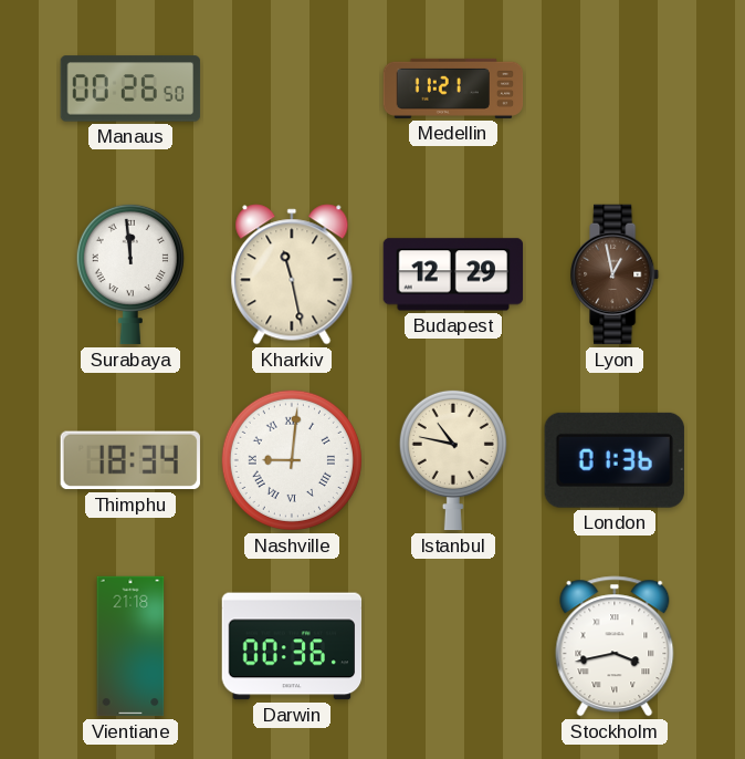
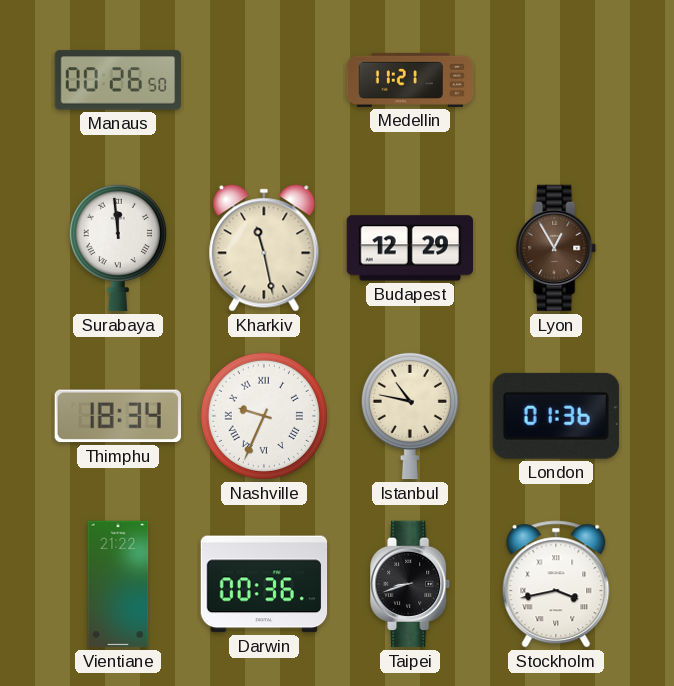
Lyon: 12:58 -> 12:55 (557, 248)
Nashville: 9:01 -> 9:34 (264, 416)
Vientiane: 21:18 -> 21:22 (118, 584)
Taipei: none -> 8:42 (411, 584)
